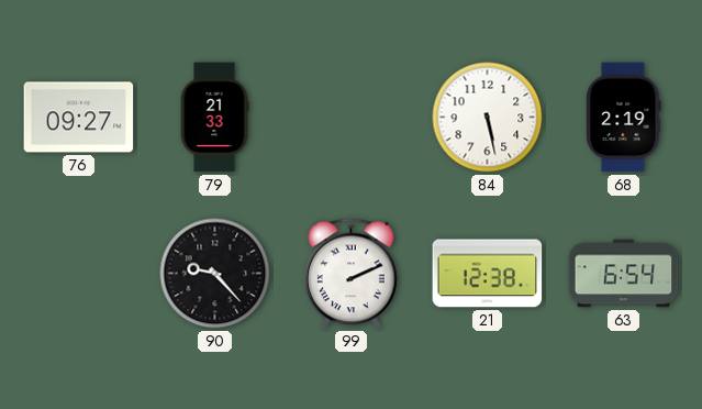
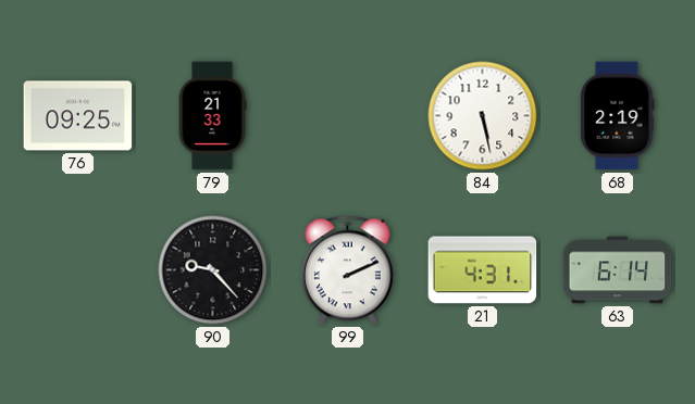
76: 09:27 -> 09:25 (78, 116)
21: 12:38 -> 4:31 (483, 270)
63: 6:54 -> 6:14 (618, 270)
